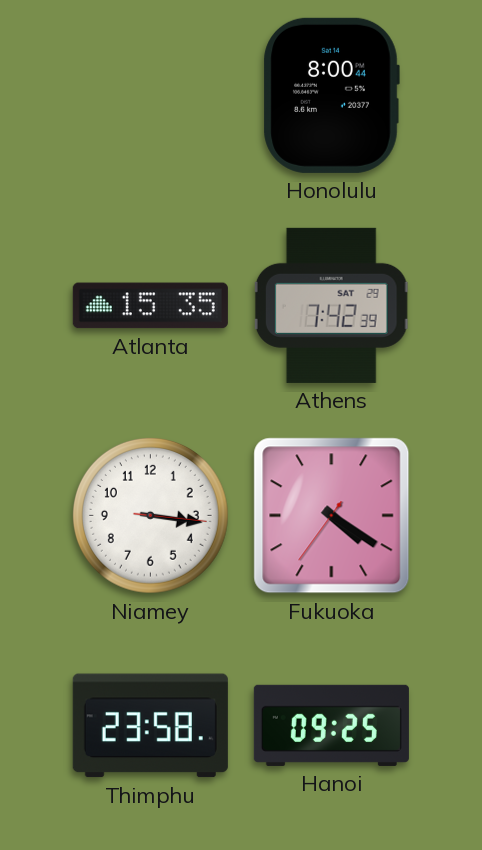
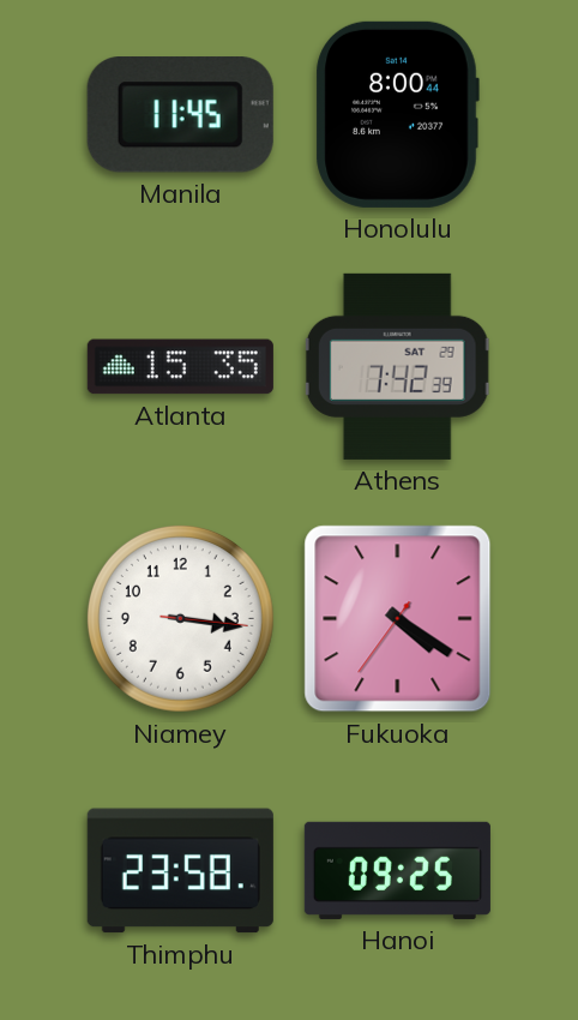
Manila: none -> 11:45 (180, 115)
